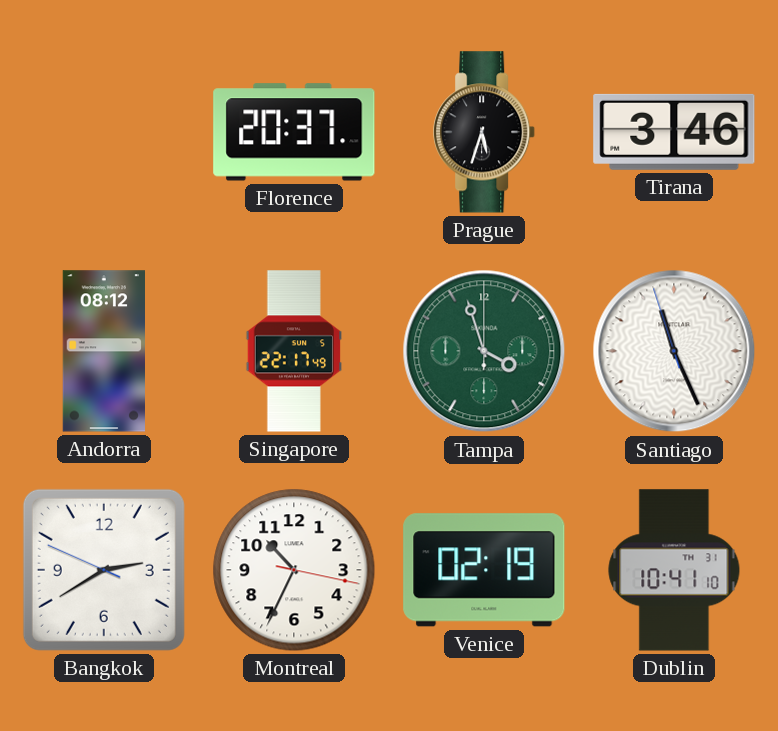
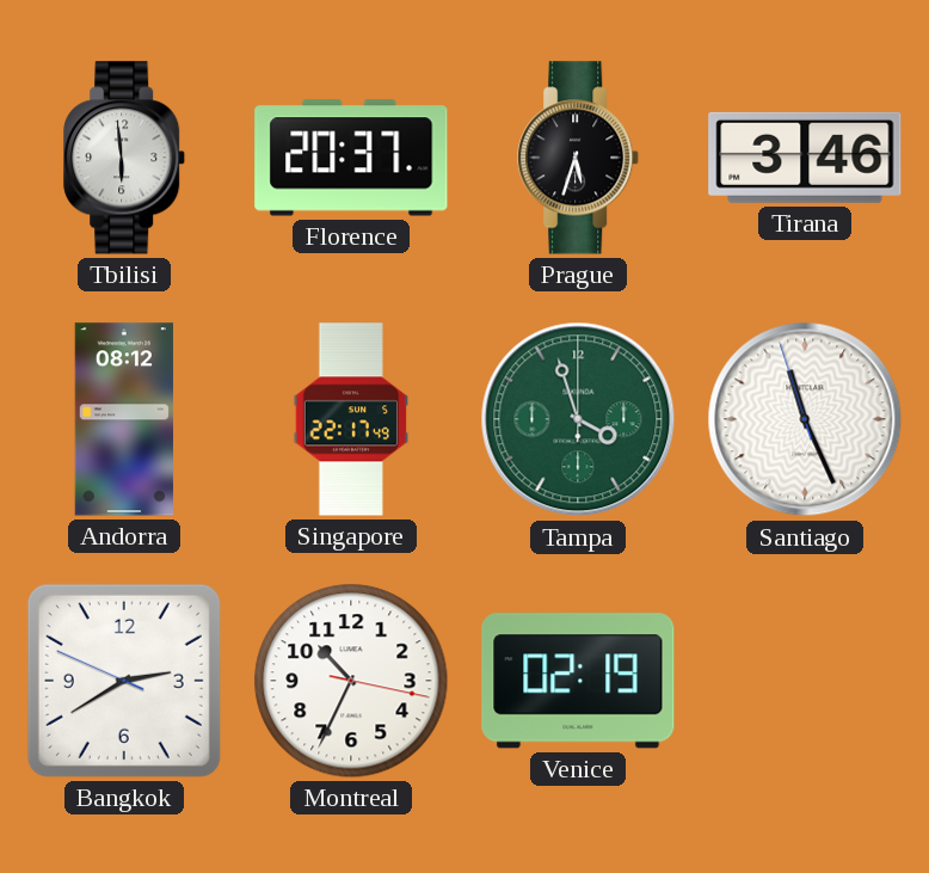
Tbilisi: none -> 5:59 (125, 158)
Dublin: 10:41 -> none (674, 570)
